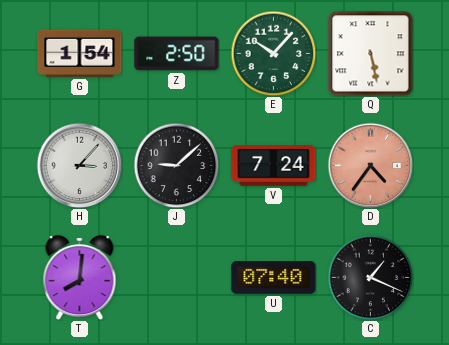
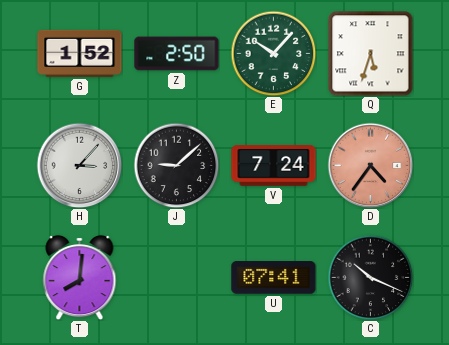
G: 1:54 -> 1:52 (80, 53)
Q: 5:28 -> 5:33 (371, 54)
U: 07:40 -> 07:41 (274, 278)
C: 1:19 -> 10:19 (370, 277)
